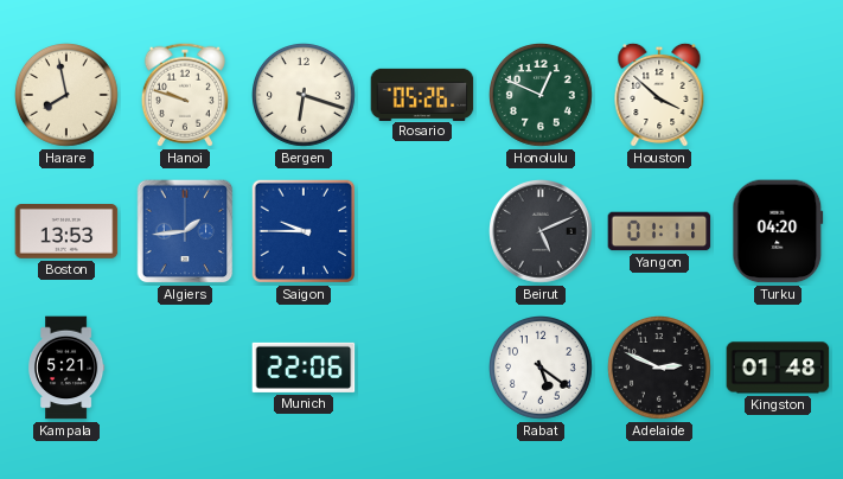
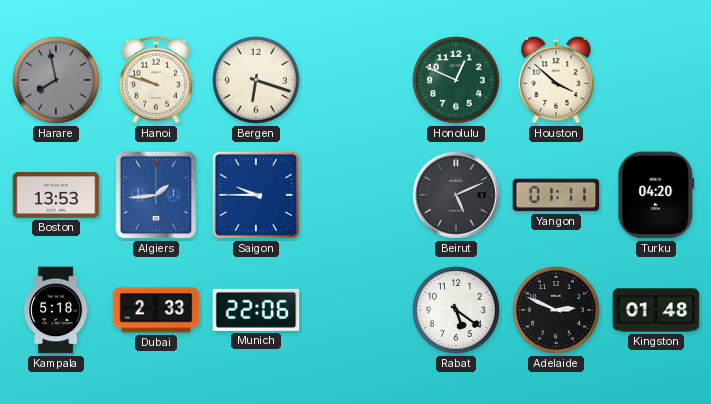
Harare dial: cream -> grey (57, 81)
Rosario: 05:26 -> none (422, 94)
Kampala: 5:21 -> 5:18 (57, 310)
Dubai: none -> 2:33 (156, 310)
